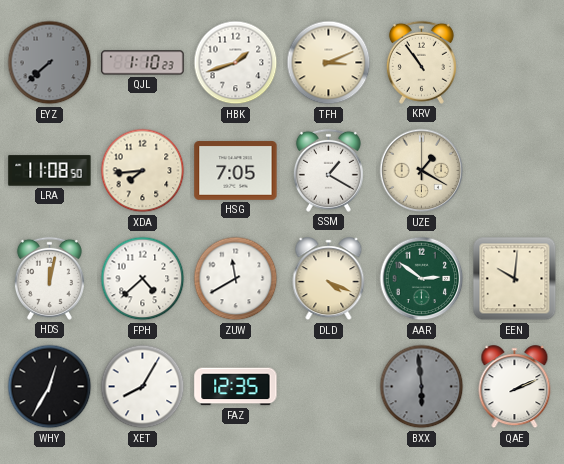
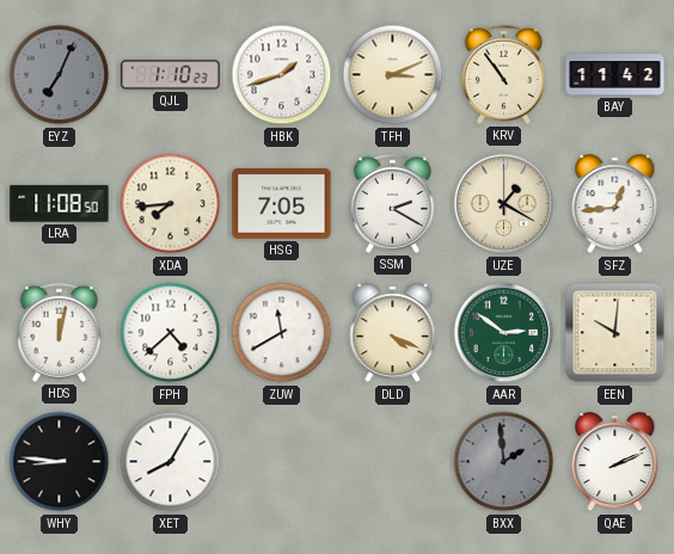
EYZ: 7:38 -> 7:04 (60, 75)
BAY: none -> 11:42 (615, 75)
SSM: 1:20 -> 2:20 (392, 203)
SFZ: none -> 12:44 (615, 204)
WHY: 12:35 -> 8:46 (60, 462)
FAZ: 12:35 -> none (236, 387)
BXX: 5:59 -> 1:59 (504, 462)
